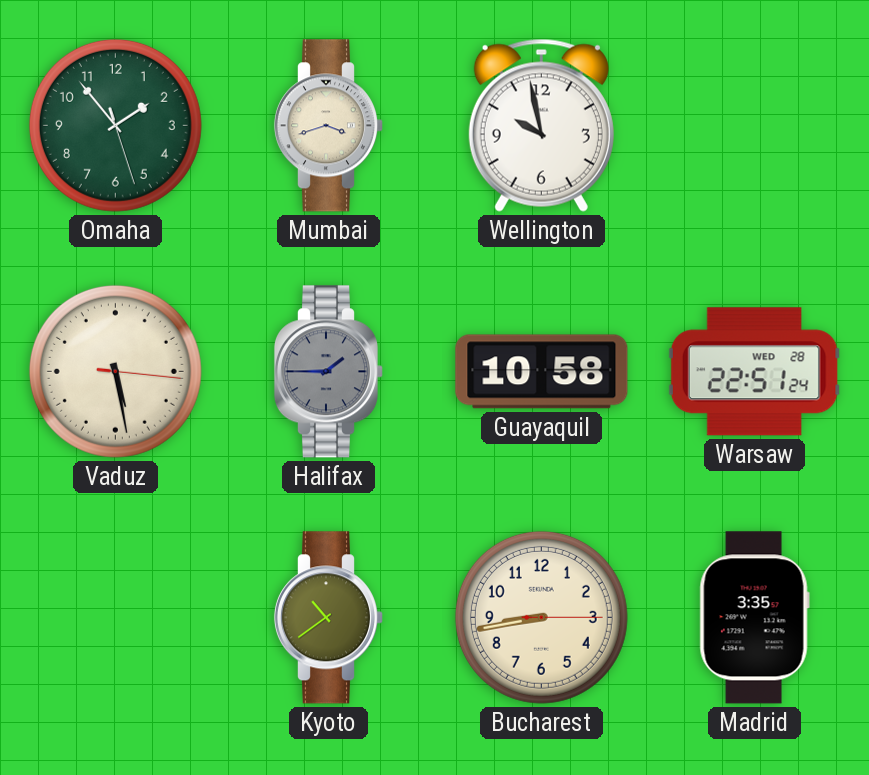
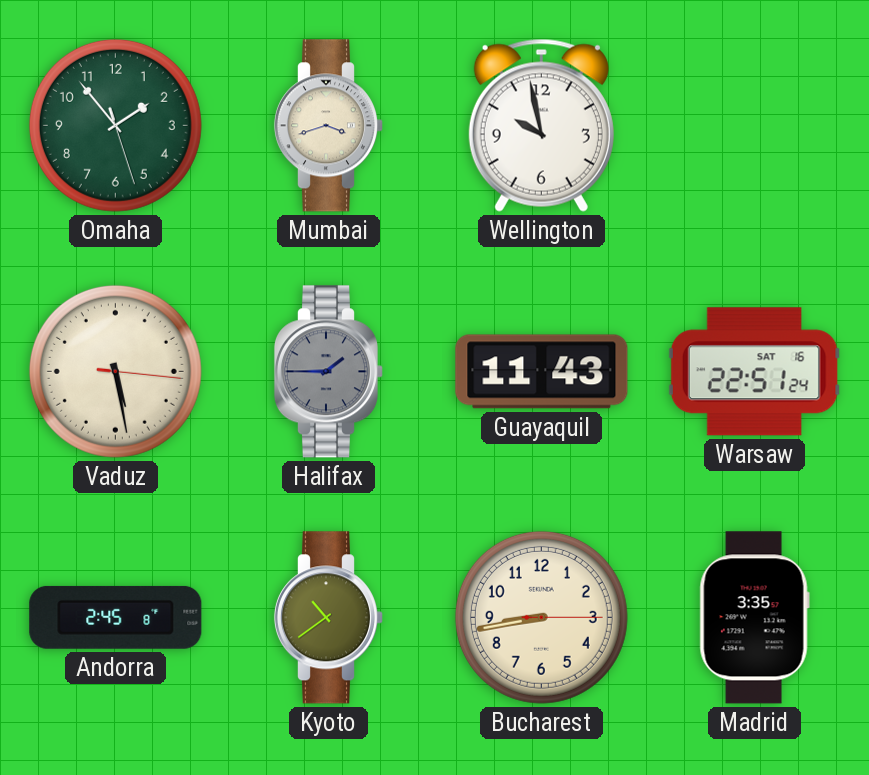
Guayaquil: 10:58 -> 11:43 (542, 372)
Warsaw date: WED 28 -> SAT 16 (754, 372)
Andorra: none -> 2:45 (116, 617)
